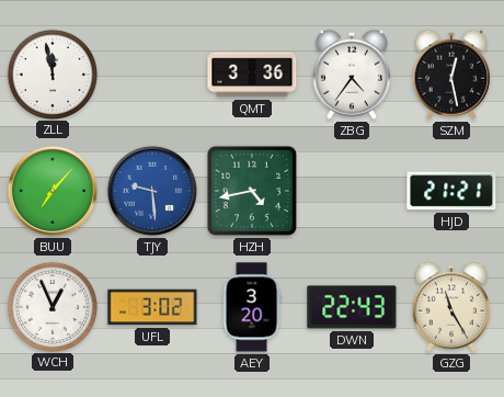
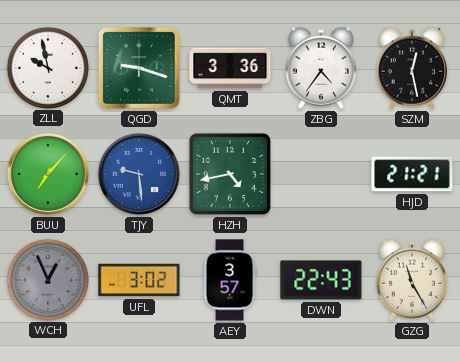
ZLL: 11:58 -> 9:58 (47, 67)
QGD: none -> 9:18 (139, 68)
WCH dial: white -> grey (47, 279)
AEY: 3:20 -> 3:57 (230, 280)
